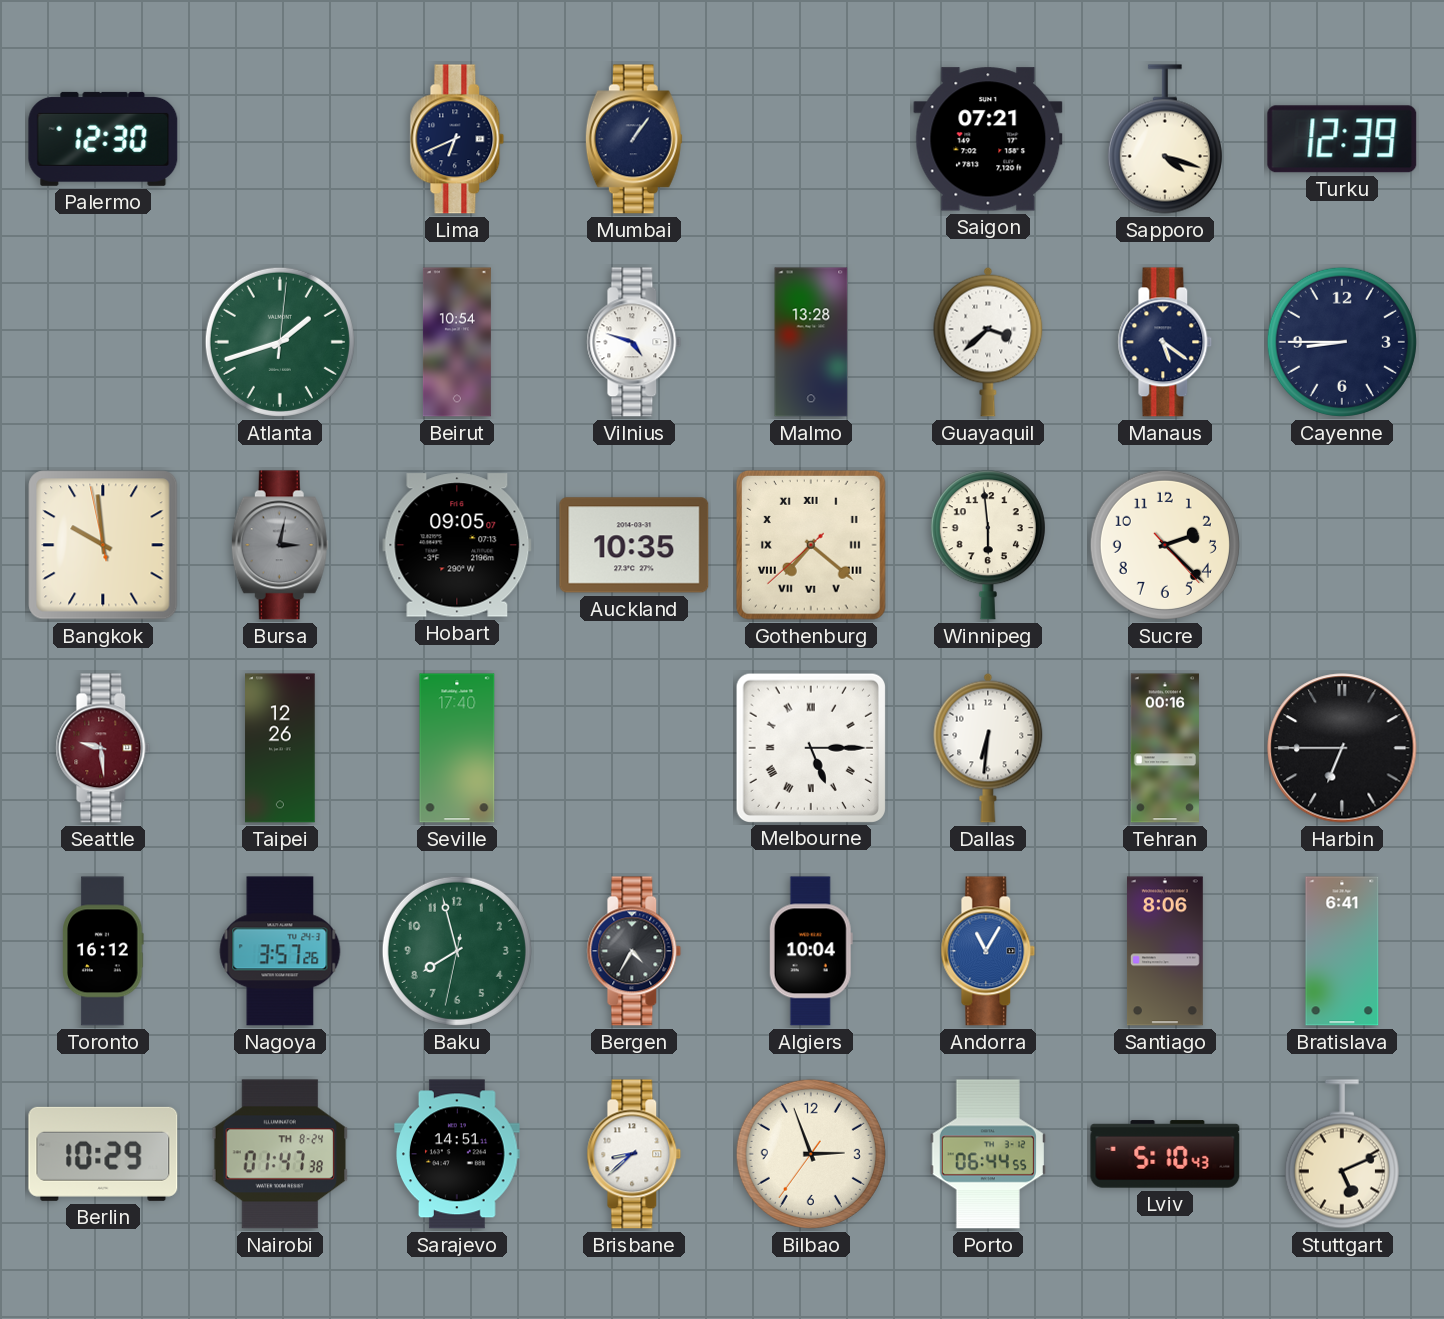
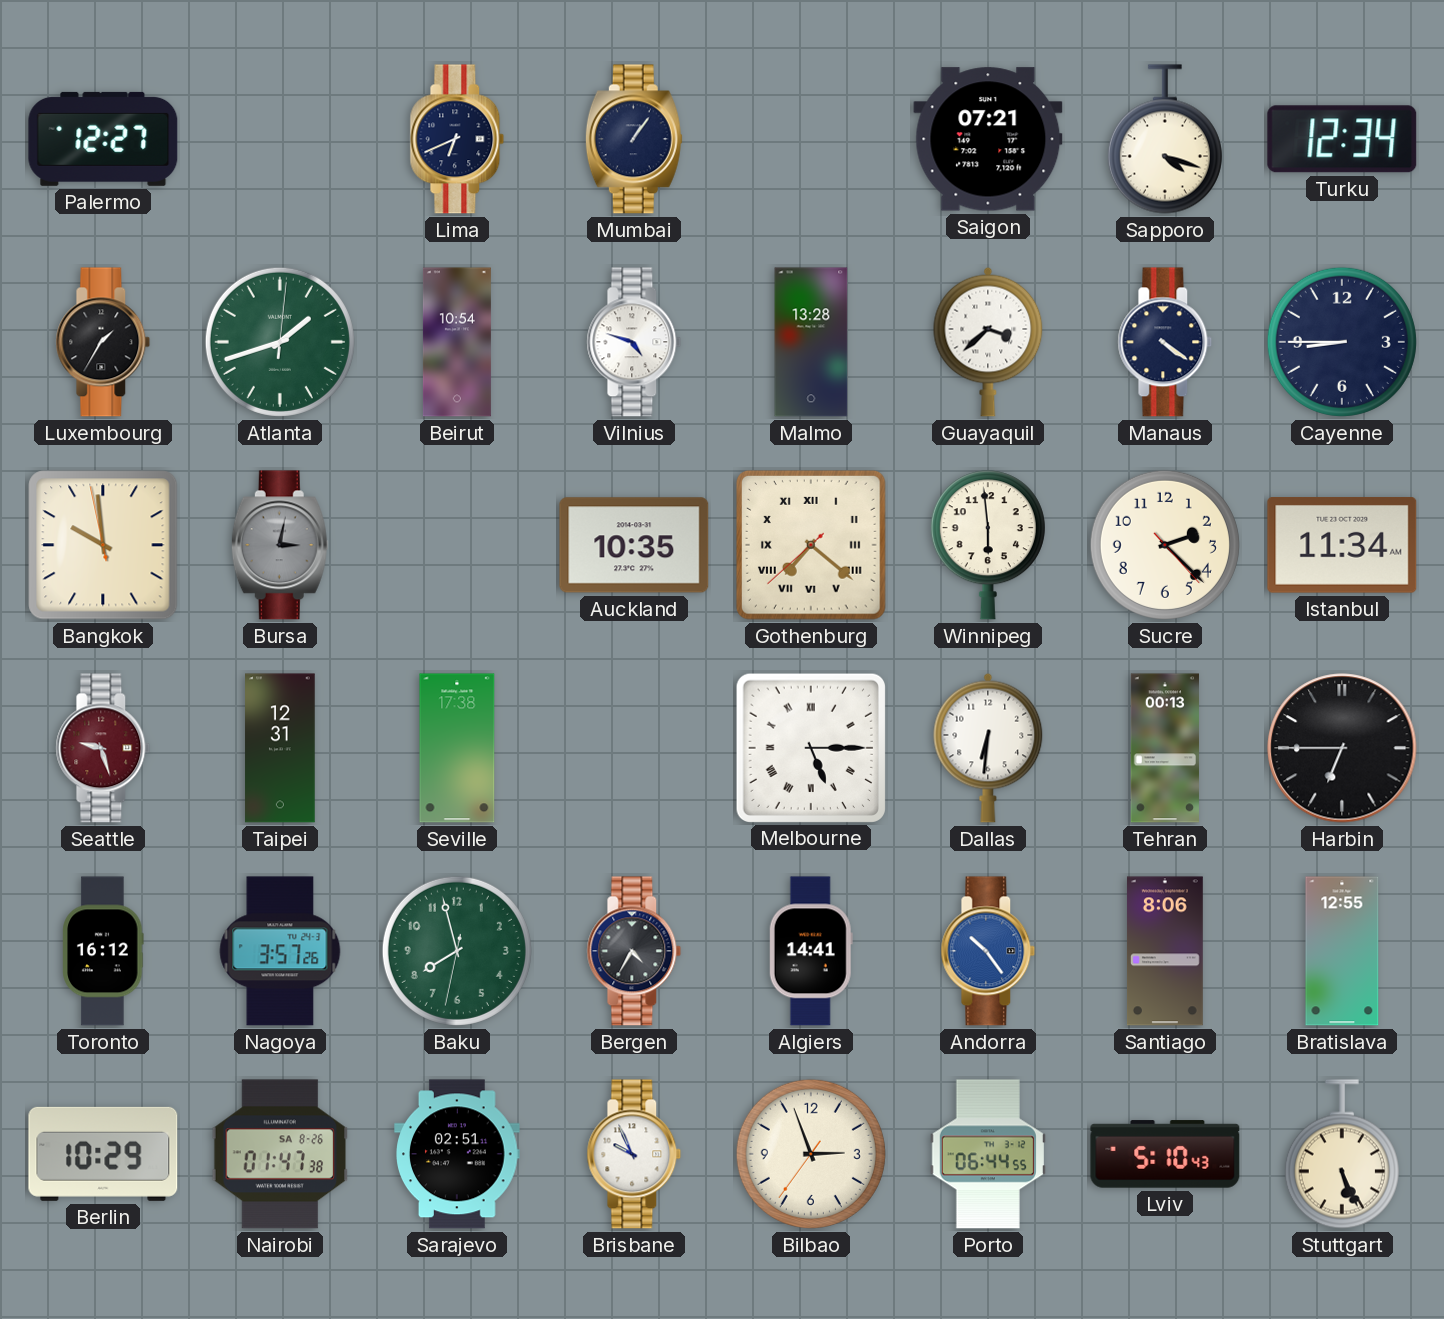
Palermo: 12:30 -> 12:27 (103, 139)
Turku: 12:39 -> 12:34 (1342, 139)
Luxembourg: none -> 1:35 (103, 342)
Manaus: 5:21 -> 4:21 (1165, 342)
Hobart: 09:05 -> none (457, 545)
Istanbul: none -> 11:34 (1342, 546)
Seattle: 9:29 -> 9:27 (103, 748)
Taipei: 12:26 -> 12:31 (280, 748)
Seville: 17:40 -> 17:38 (457, 748)
Tehran: 00:16 -> 00:13 (1165, 748)
Algiers: 10:04 -> 14:41 (811, 951)
Andorra: 11:05 -> 10:24 (988, 951)
Bratislava: 6:41 -> 12:55 (1342, 951)
Nairobi date: TH 8-24 -> SA 8-26 (280, 1154)
Sarajevo: 14:51 -> 02:51 (457, 1154)
Brisbane: 8:38 -> 9:56 (634, 1154)
Stuttgart: 5:11 -> 5:26 (1342, 1154)
